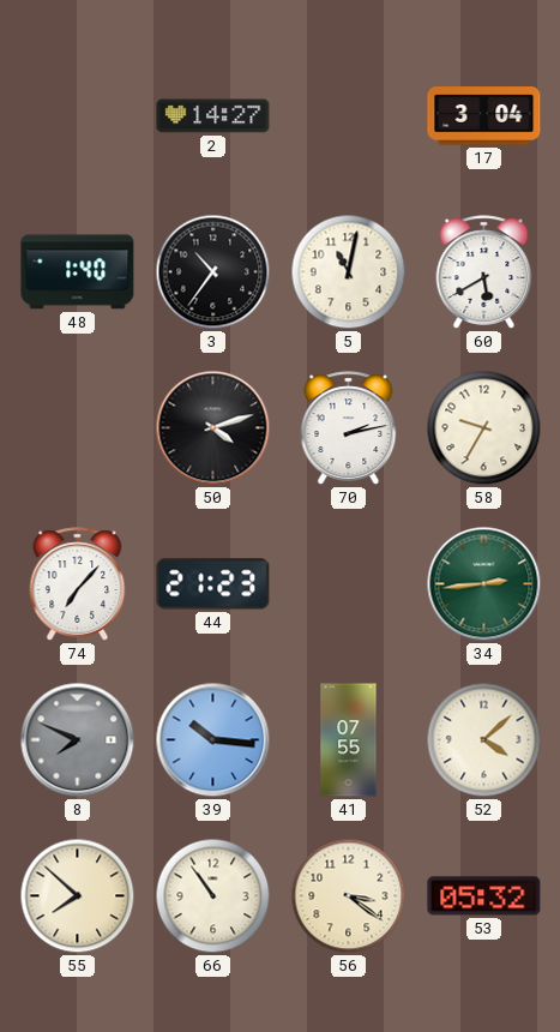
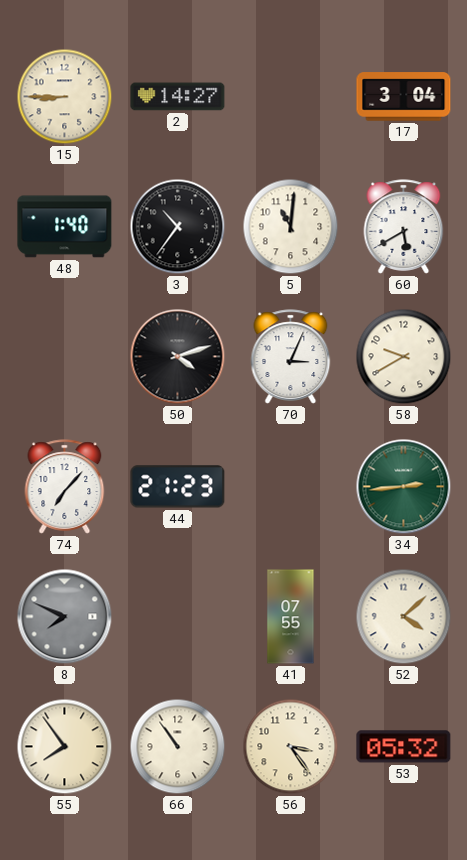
15: none -> 8:45 (65, 97)
5: 11:02 -> 11:01 (291, 227)
70: 2:13 -> 3:04 (291, 357)
58: 9:35 -> 9:40 (404, 357)
39: 10:16 -> none (213, 740)
55: 7:52 -> 7:54 (65, 747)
56: 3:21 -> 3:24 (291, 747)
